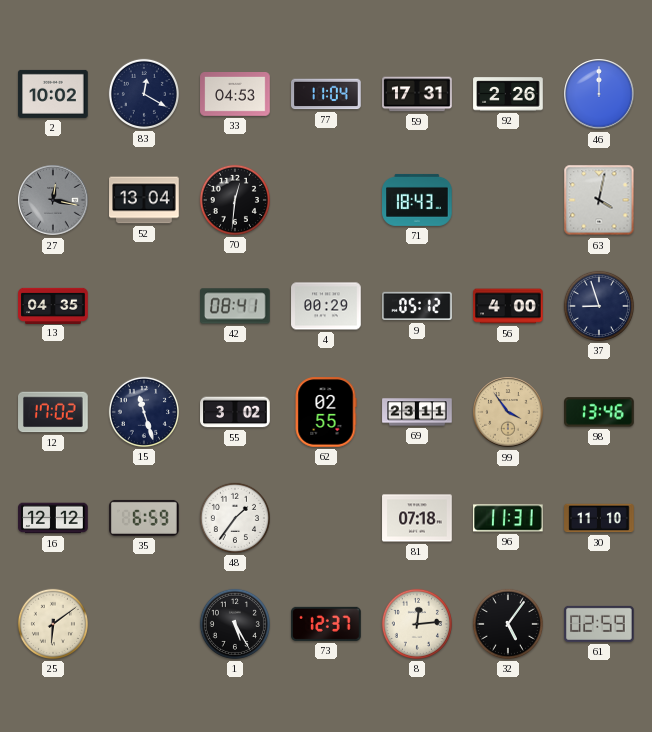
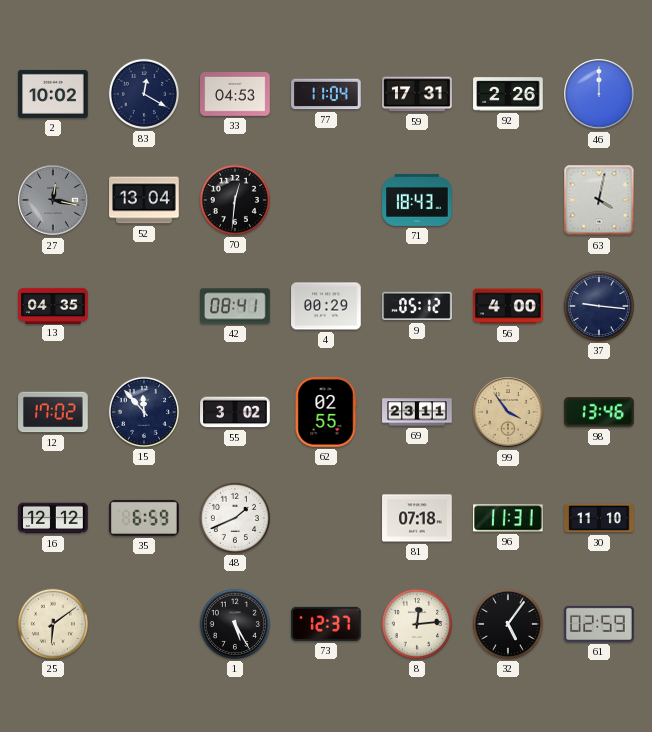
37: 8:57 -> 9:16 (599, 306)
15: 11:27 -> 11:53 (144, 412)
48: 1:36 -> 1:41 (235, 518)
